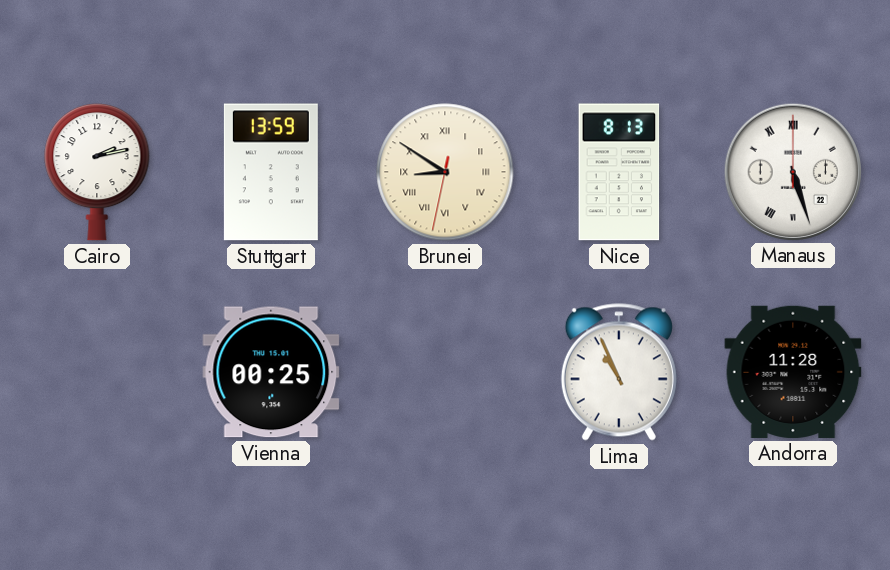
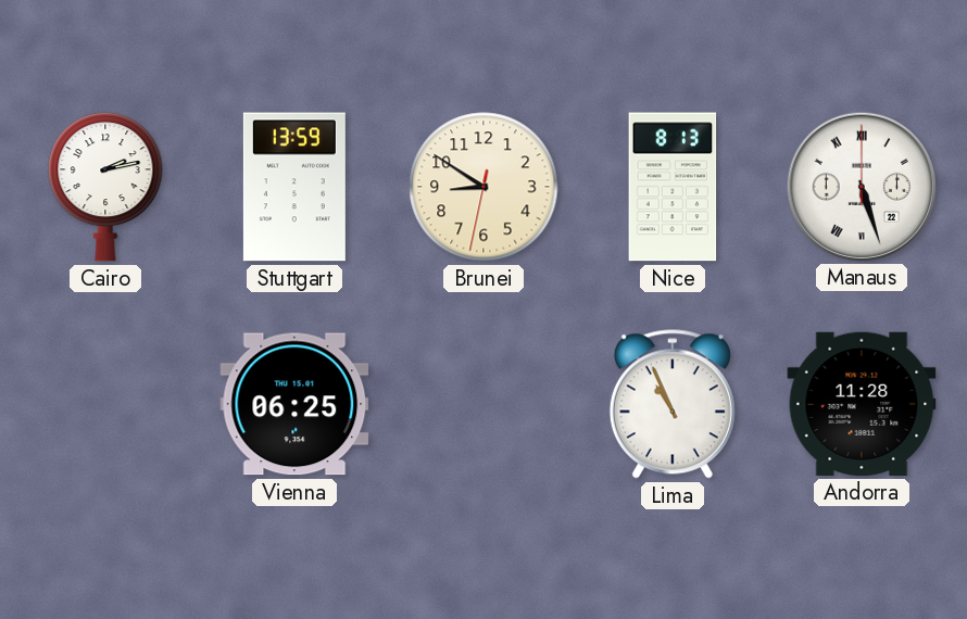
Brunei numerals: Roman -> Arabic (483, 187)
Vienna: 00:25 -> 06:25 (294, 404)
